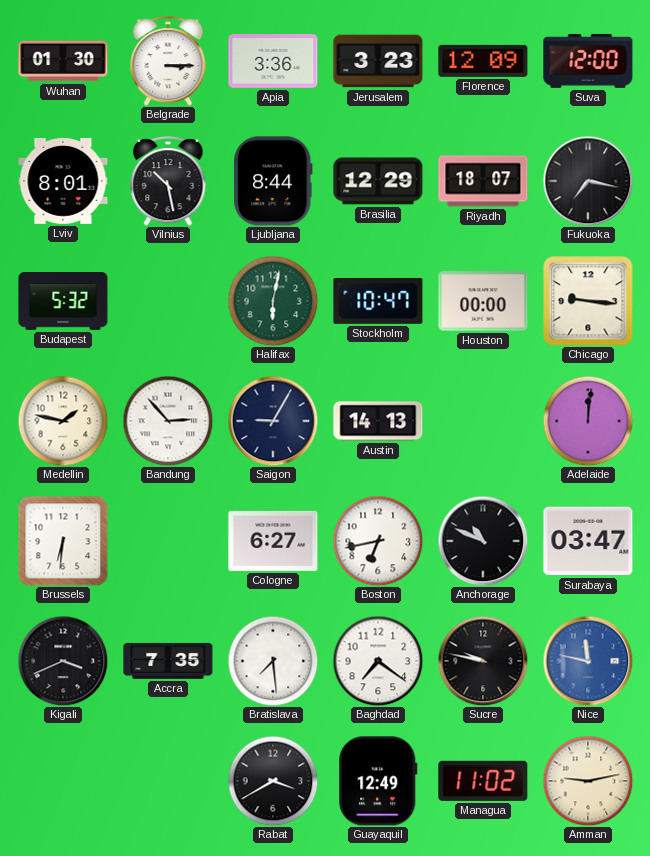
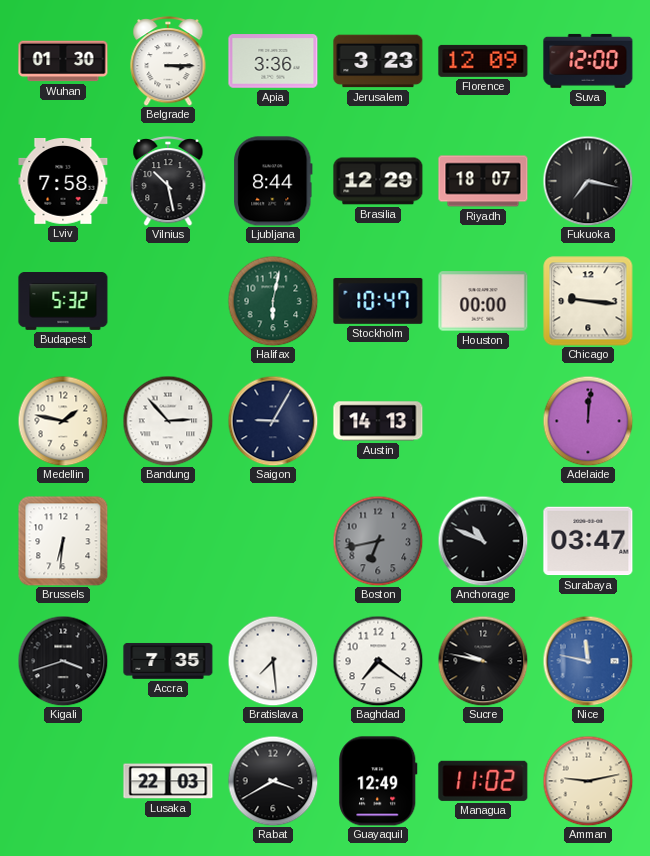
Lviv: 8:01 -> 7:58 (63, 182)
Cologne: 6:27 -> none (273, 541)
Boston dial: white -> grey (378, 541)
Kigali: 3:41 -> 3:42 (63, 661)
Lusaka: none -> 22:03 (168, 781)
